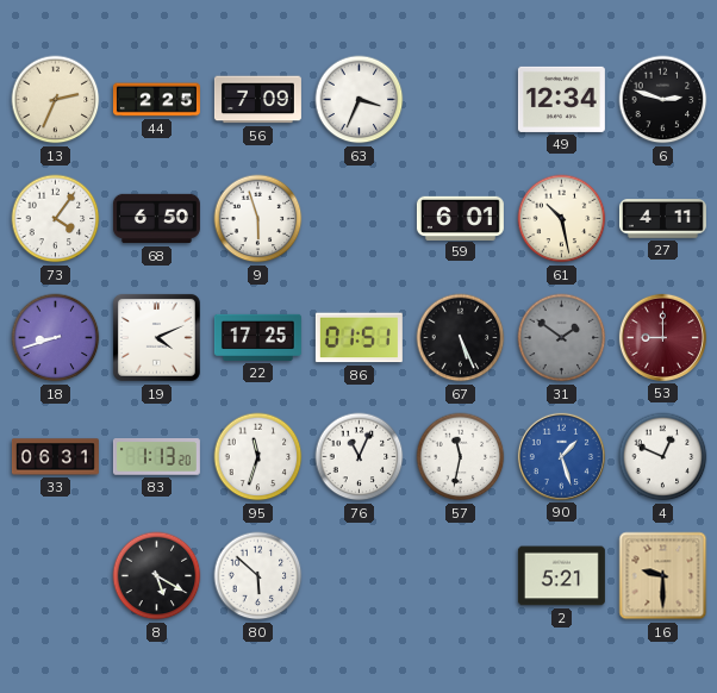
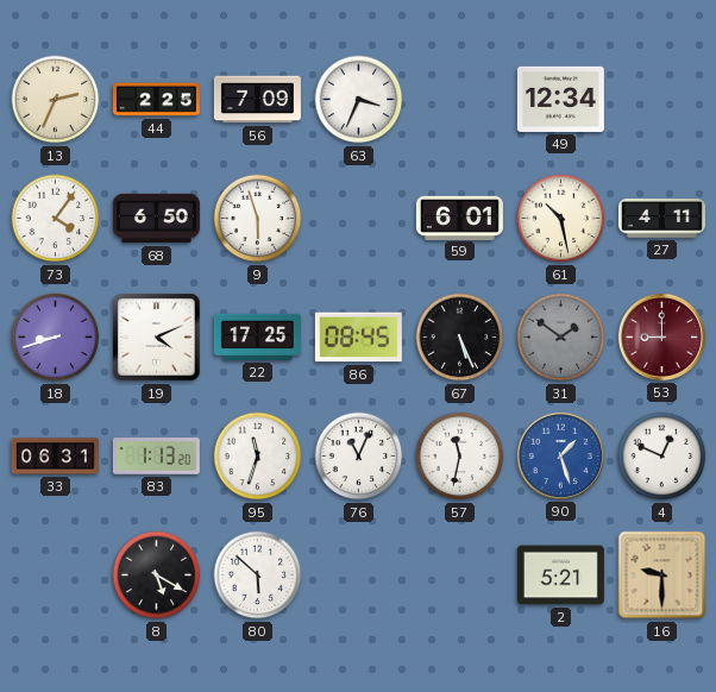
6: 2:48 -> none (663, 100)
86: 01:51 -> 08:45 (358, 338)
